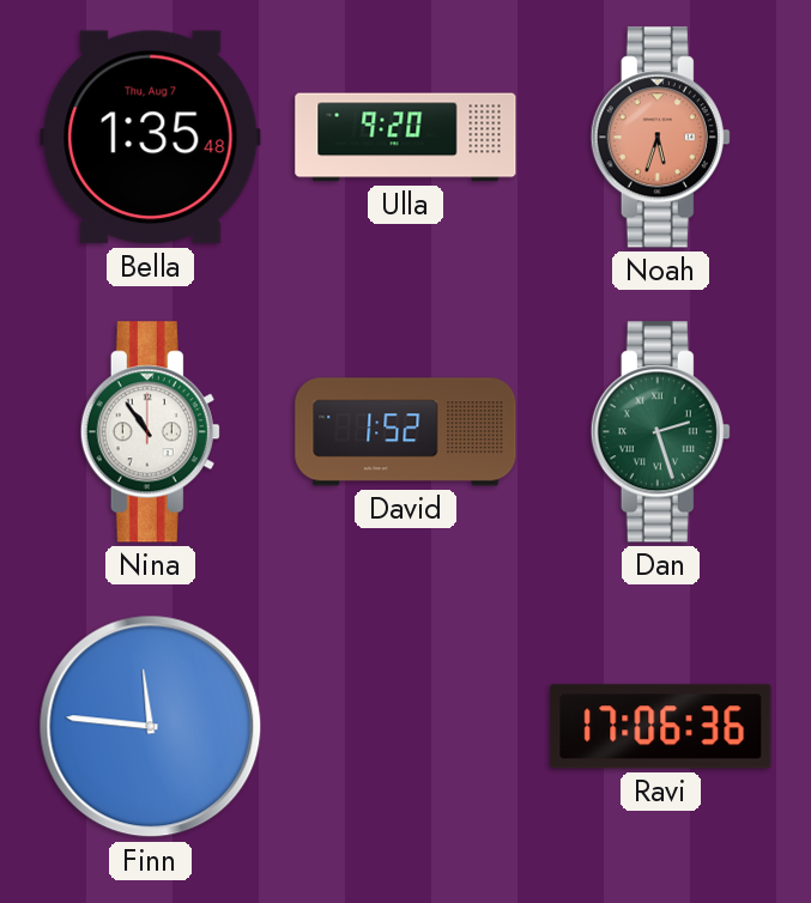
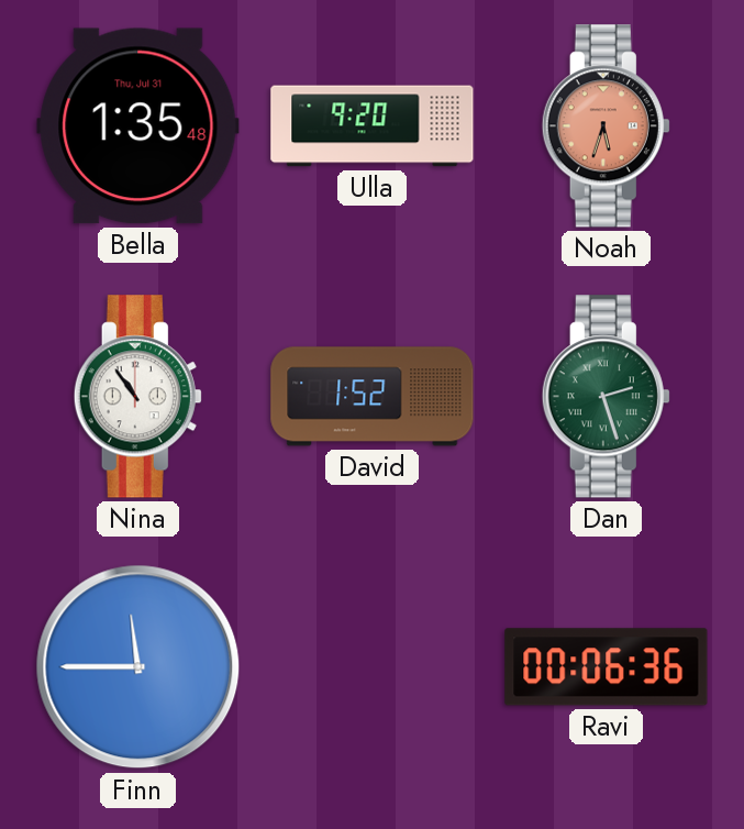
Bella date: Thu, Aug 7 -> Thu, Jul 31 (138, 126)
Finn: 11:46 -> 11:45 (138, 667)
Ravi: 17:06 -> 00:06 (607, 667)
